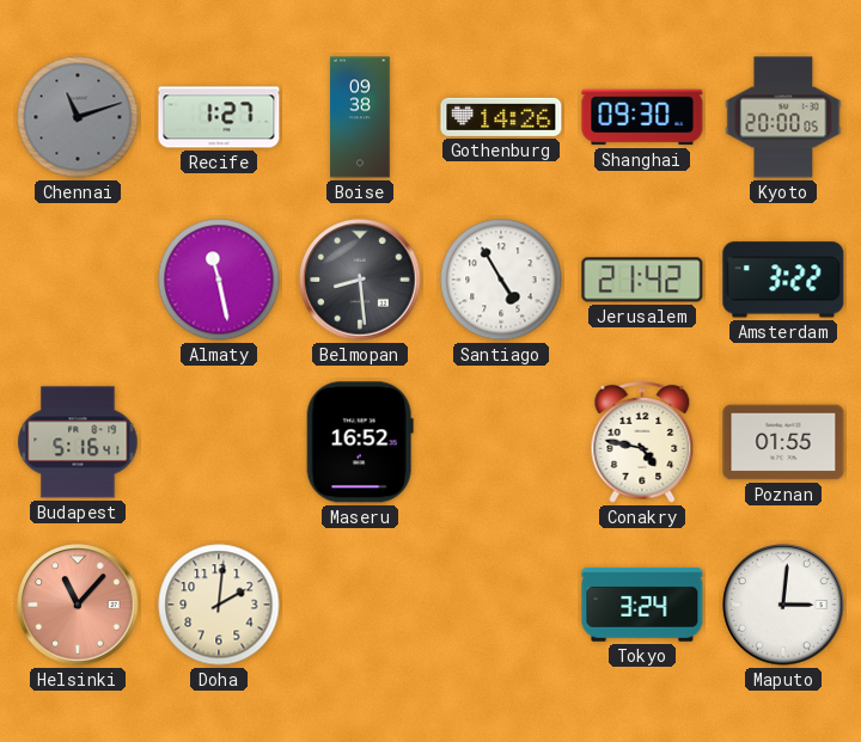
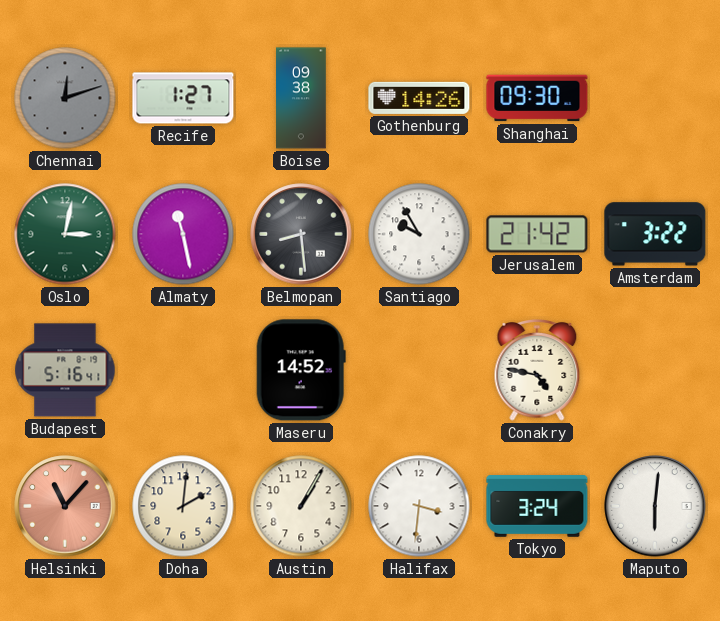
Chennai: 11:12 -> 12:12 (65, 98)
Kyoto: 20:00 -> none (783, 117)
Oslo: none -> 3:02 (65, 234)
Santiago: 4:55 -> 9:55 (419, 234)
Maseru: 16:52 -> 14:52 (301, 370)
Poznan: 01:55 -> none (783, 442)
Austin: none -> 1:05 (301, 506)
Halifax: none -> 3:31 (419, 506)
Maputo: 3:01 -> 6:01 (655, 506)
